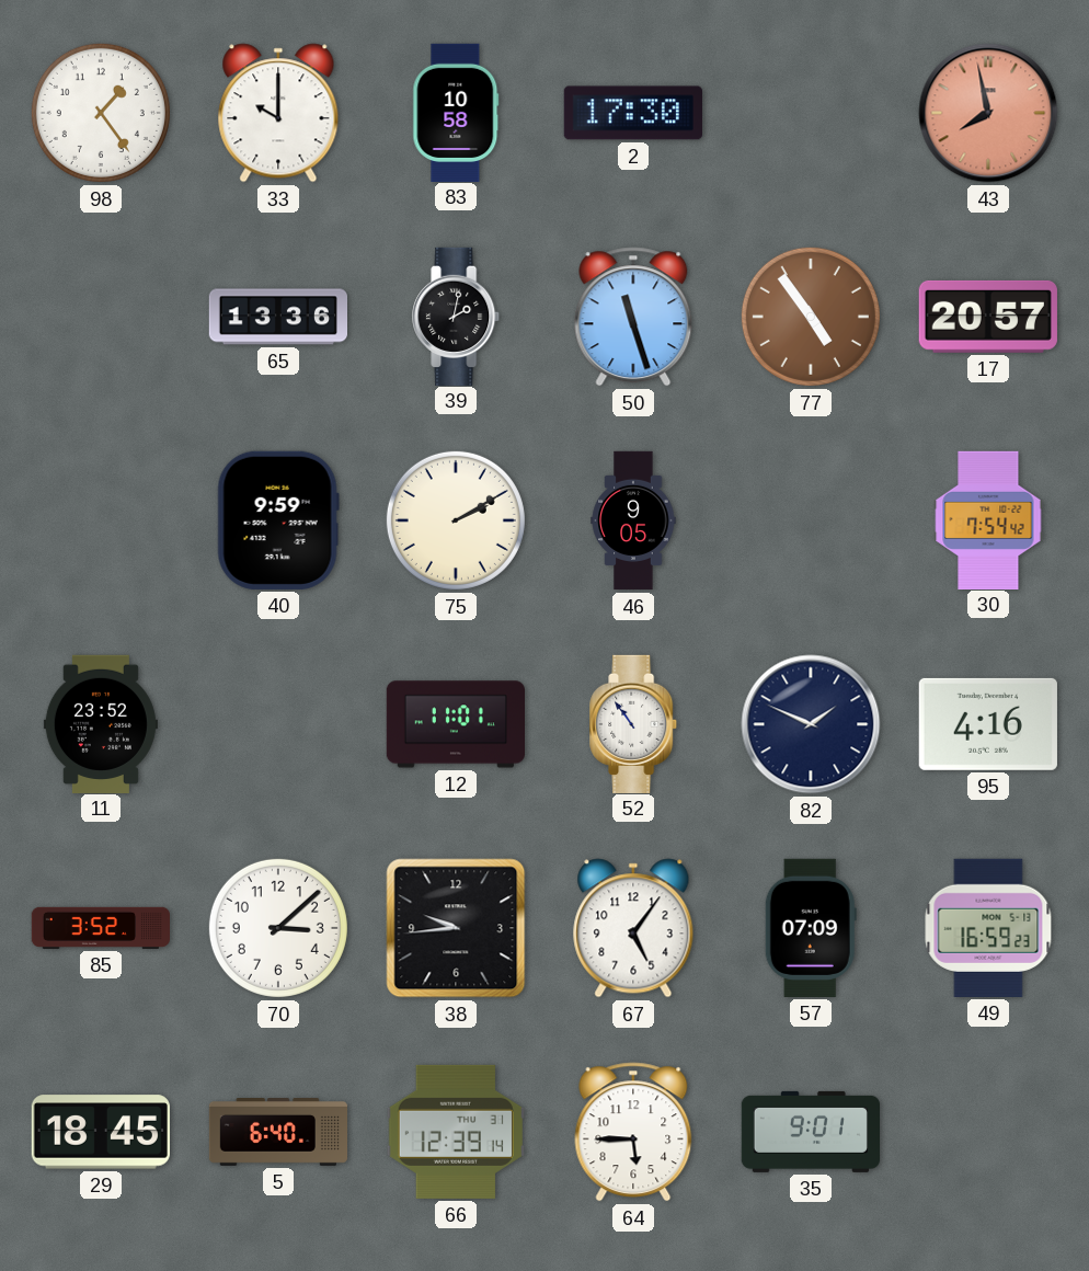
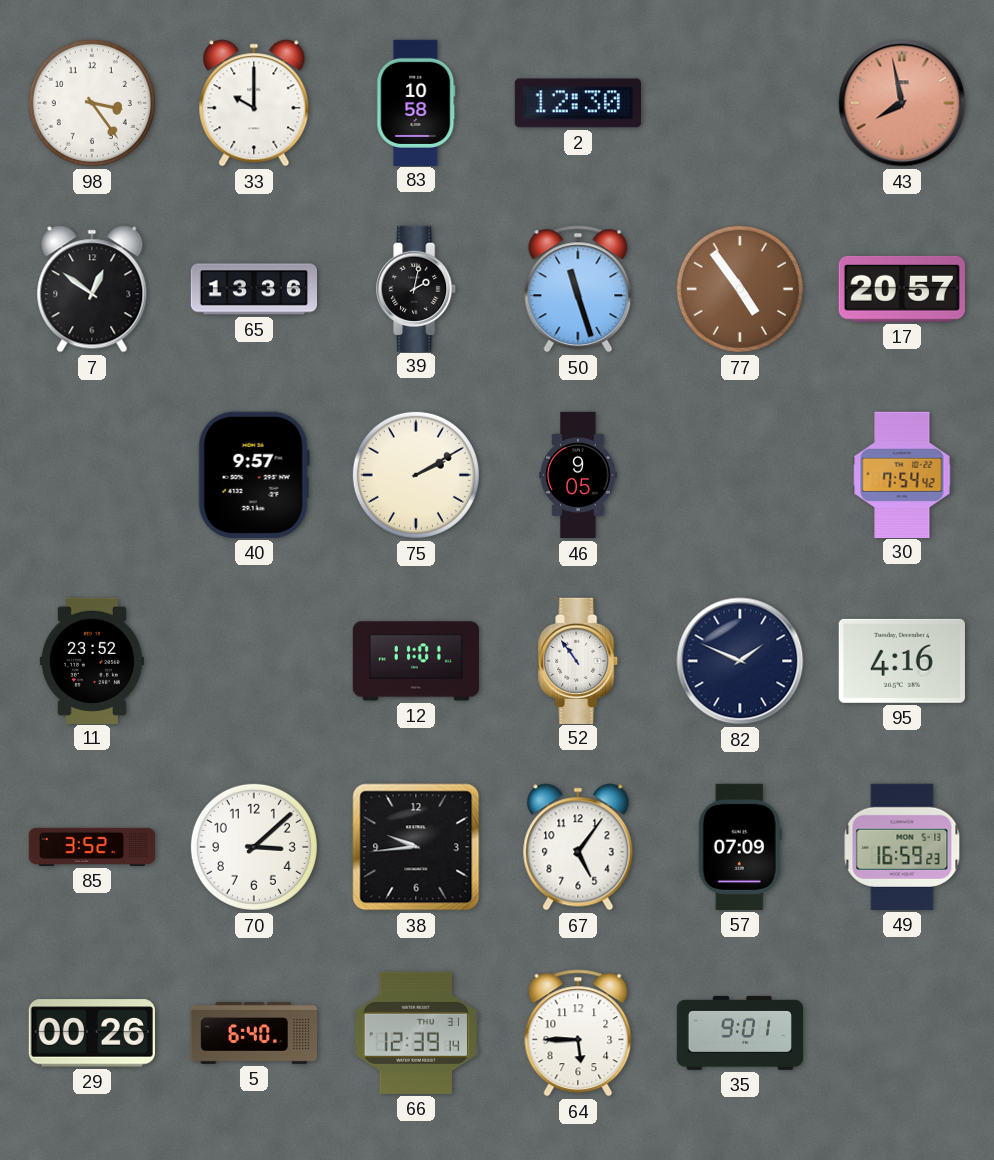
98: 1:24 -> 3:24 (92, 103)
2: 17:30 -> 12:30 (578, 103)
7: none -> 12:51 (92, 289)
40: 9:59 -> 9:57 (254, 475)
29: 18:45 -> 00:26 (92, 1033)
